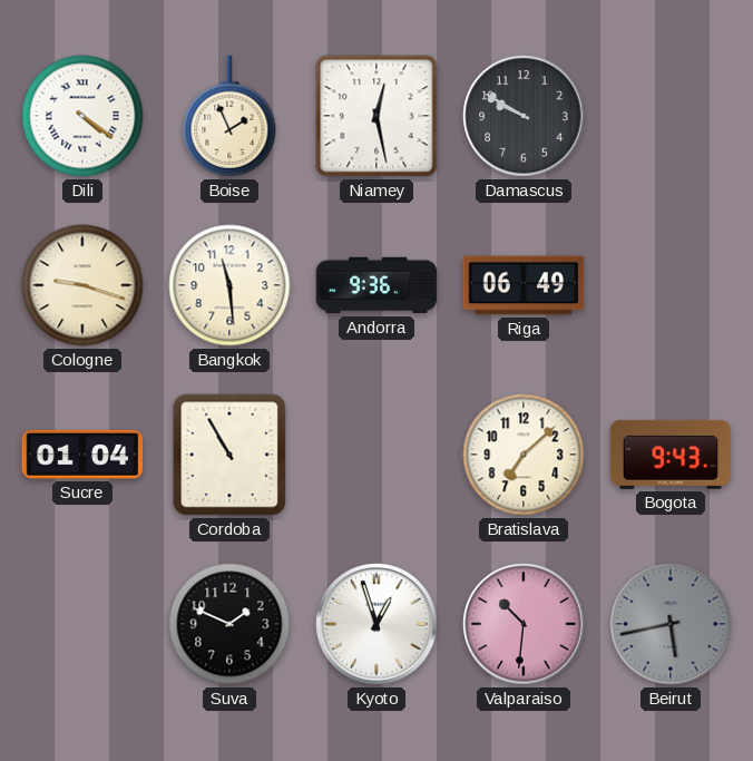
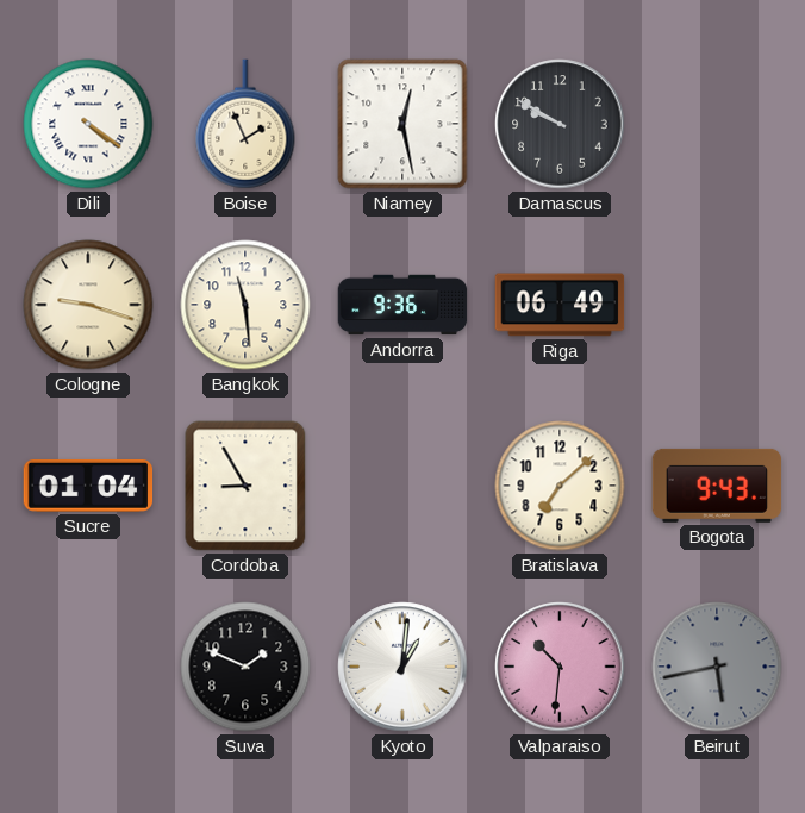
Cordoba: 10:55 -> 8:55 (245, 486)
Kyoto: 12:57 -> 1:01 (402, 667)
